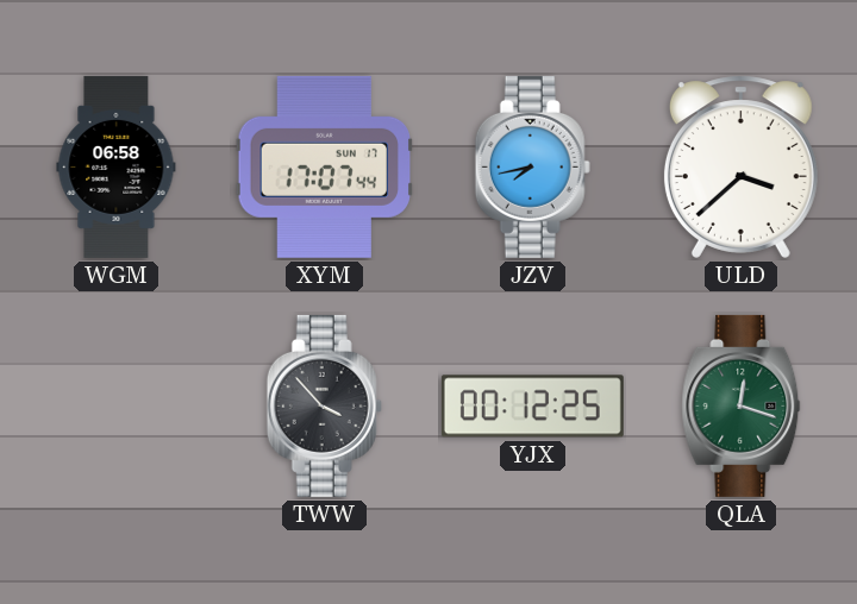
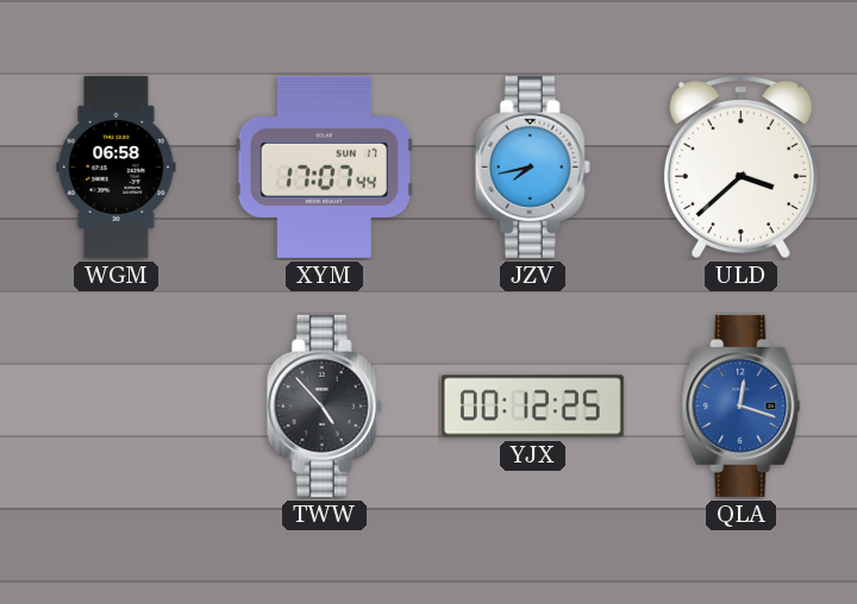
TWW: 3:53 -> 4:53 (324, 405)
QLA dial: green -> blue (742, 405)
